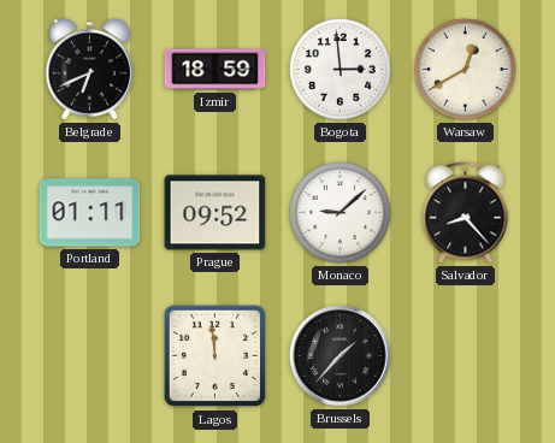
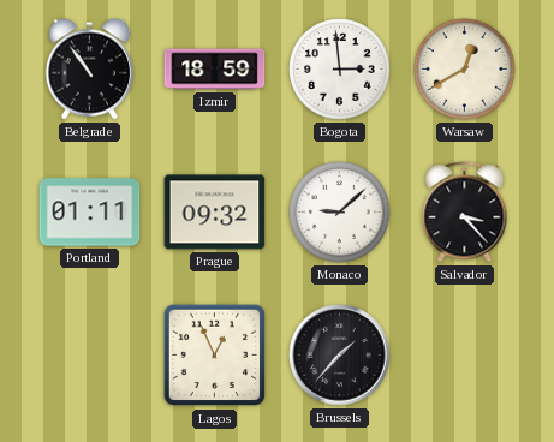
Belgrade: 6:41 -> 10:54 (90, 70)
Prague: 09:52 -> 09:32 (215, 213)
Salvador: 8:23 -> 3:23 (465, 213)
Lagos: 11:59 -> 12:56 (215, 356)
